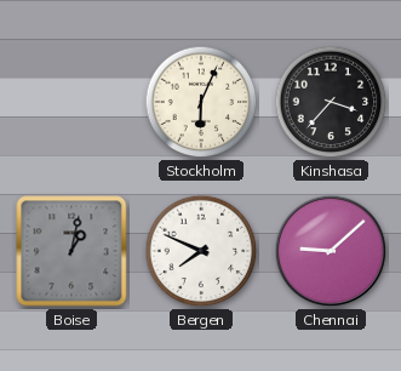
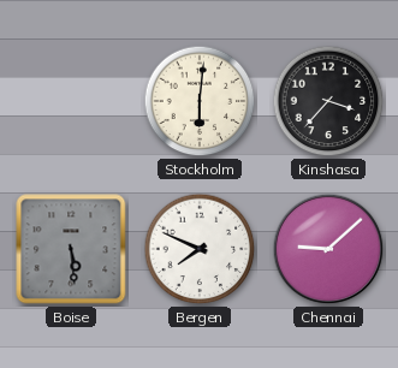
Stockholm: 6:04 -> 6:01 (200, 101)
Boise: 1:02 -> 5:29 (71, 249)
